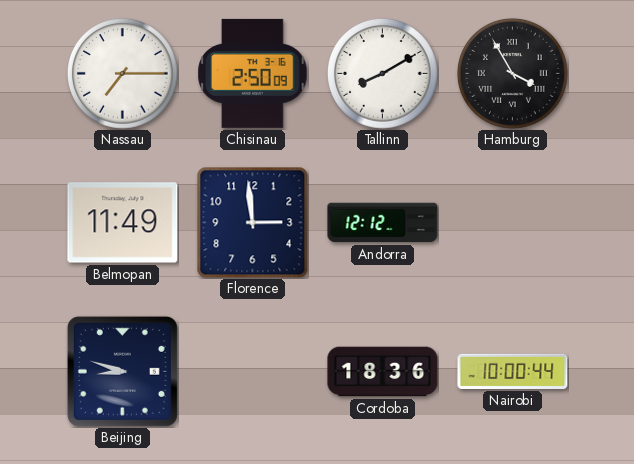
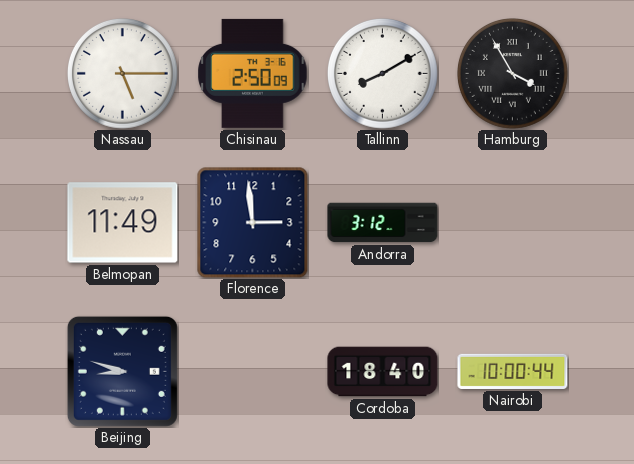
Nassau: 7:15 -> 5:15 (123, 74)
Andorra: 12:12 -> 3:12 (383, 223)
Cordoba: 18:36 -> 18:40 (383, 372)
